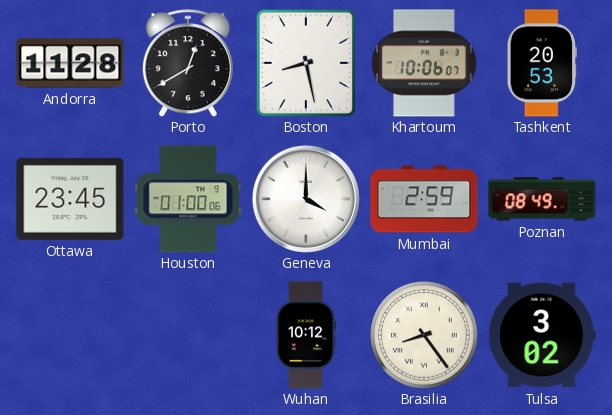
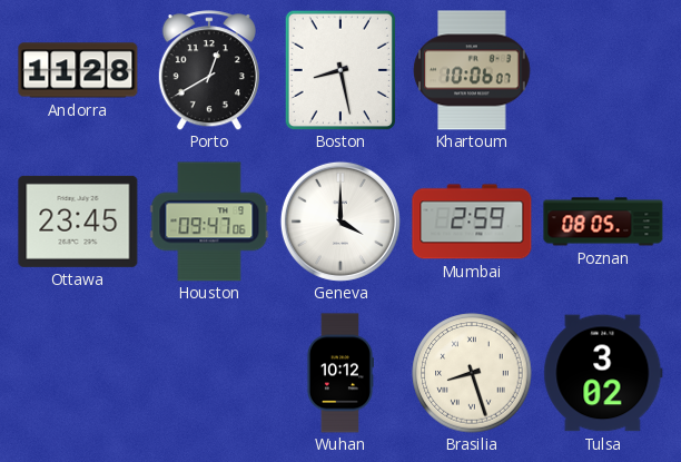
Tashkent: 20:53 -> none (542, 63)
Houston: 01:00 -> 09:47 (209, 222)
Poznan: 08:49 -> 08:05 (603, 222)
Brasilia: 8:24 -> 8:27 (472, 373)
